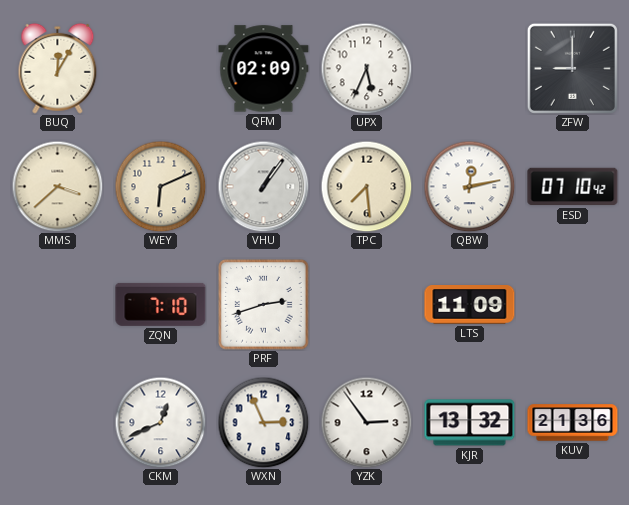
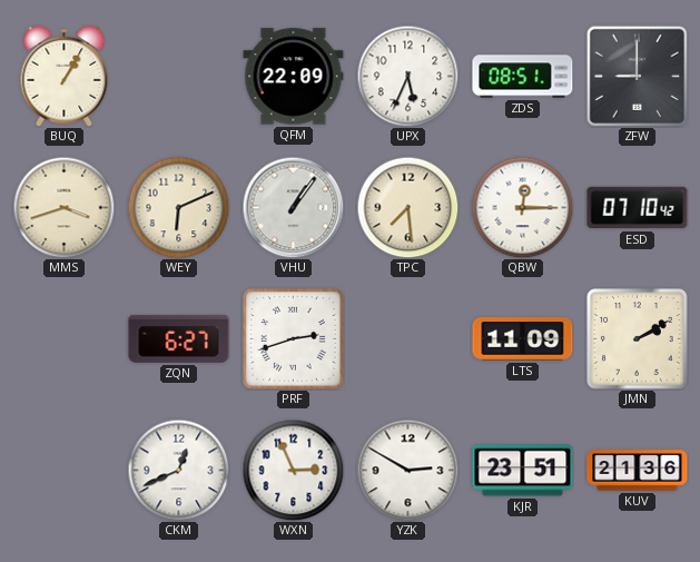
BUQ: 12:05 -> 1:05 (65, 76)
QFM: 02:09 -> 22:09 (294, 77)
ZDS: none -> 08:51 (523, 77)
MMS: 3:38 -> 3:42 (63, 207)
QBW: 12:13 -> 12:15 (522, 207)
ZQN: 7:10 -> 6:27 (179, 338)
JMN: none -> 2:10 (638, 339)
YZK: 2:54 -> 2:50 (407, 470)
KJR: 13:32 -> 23:51 (523, 471)
